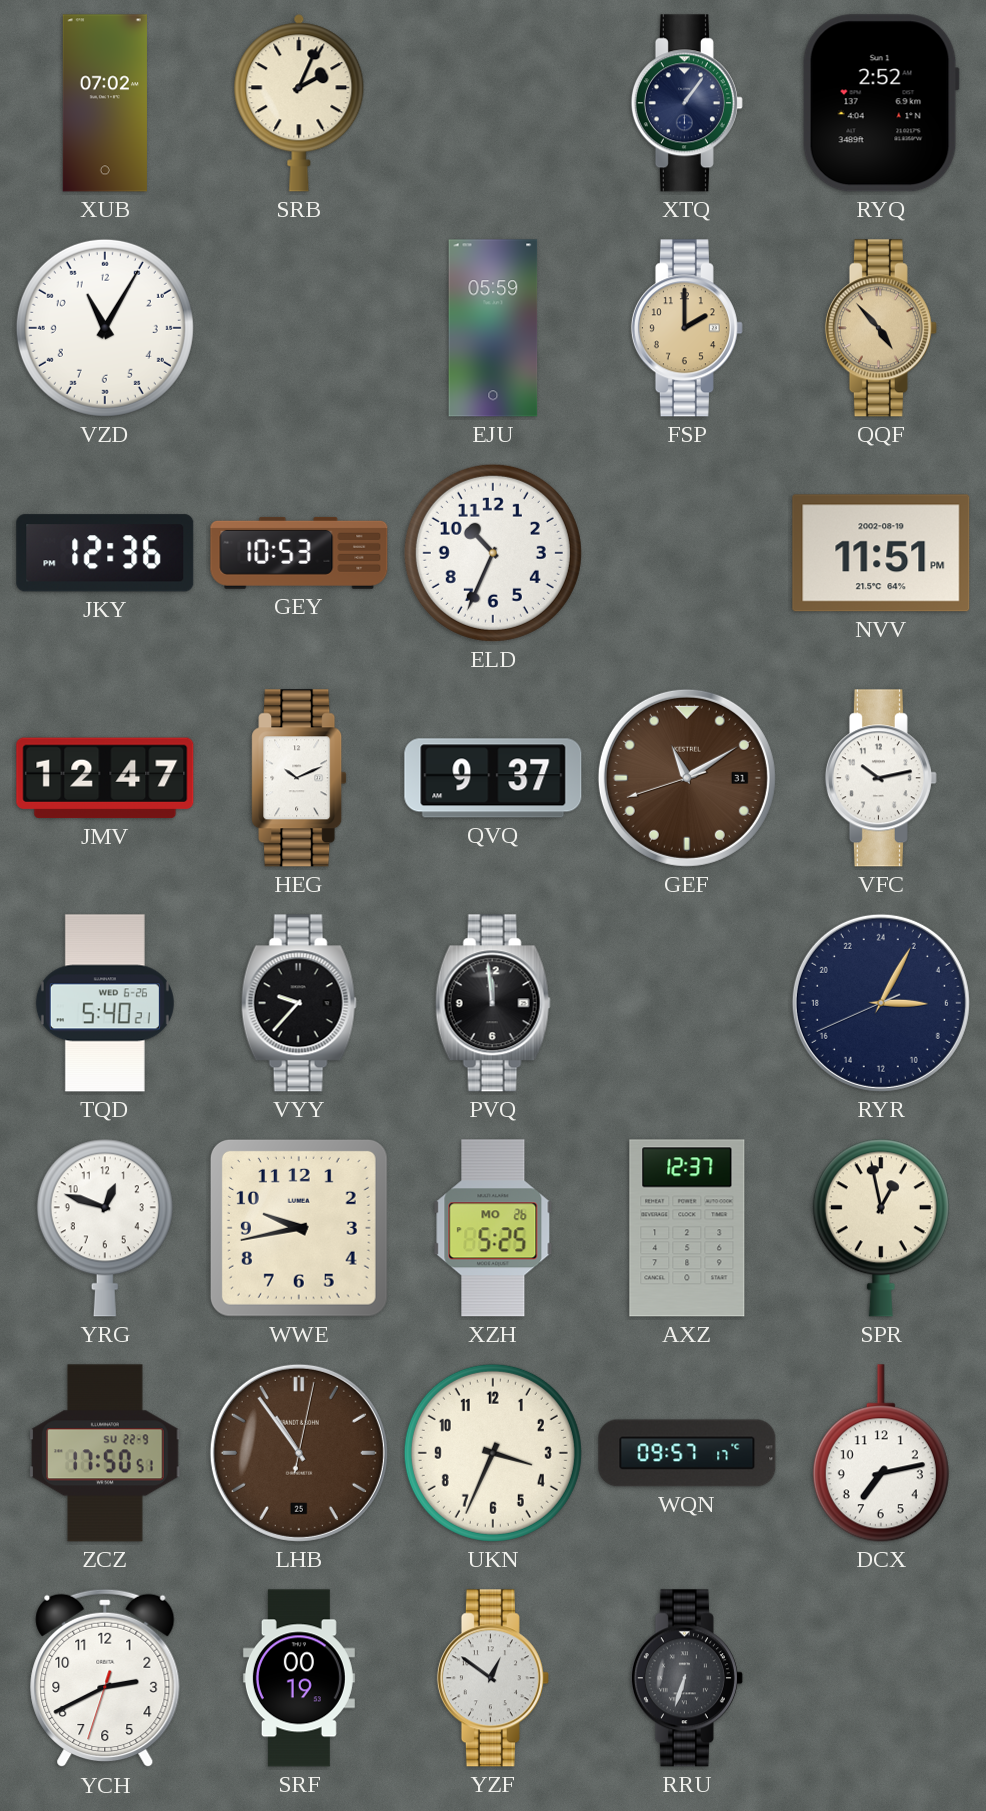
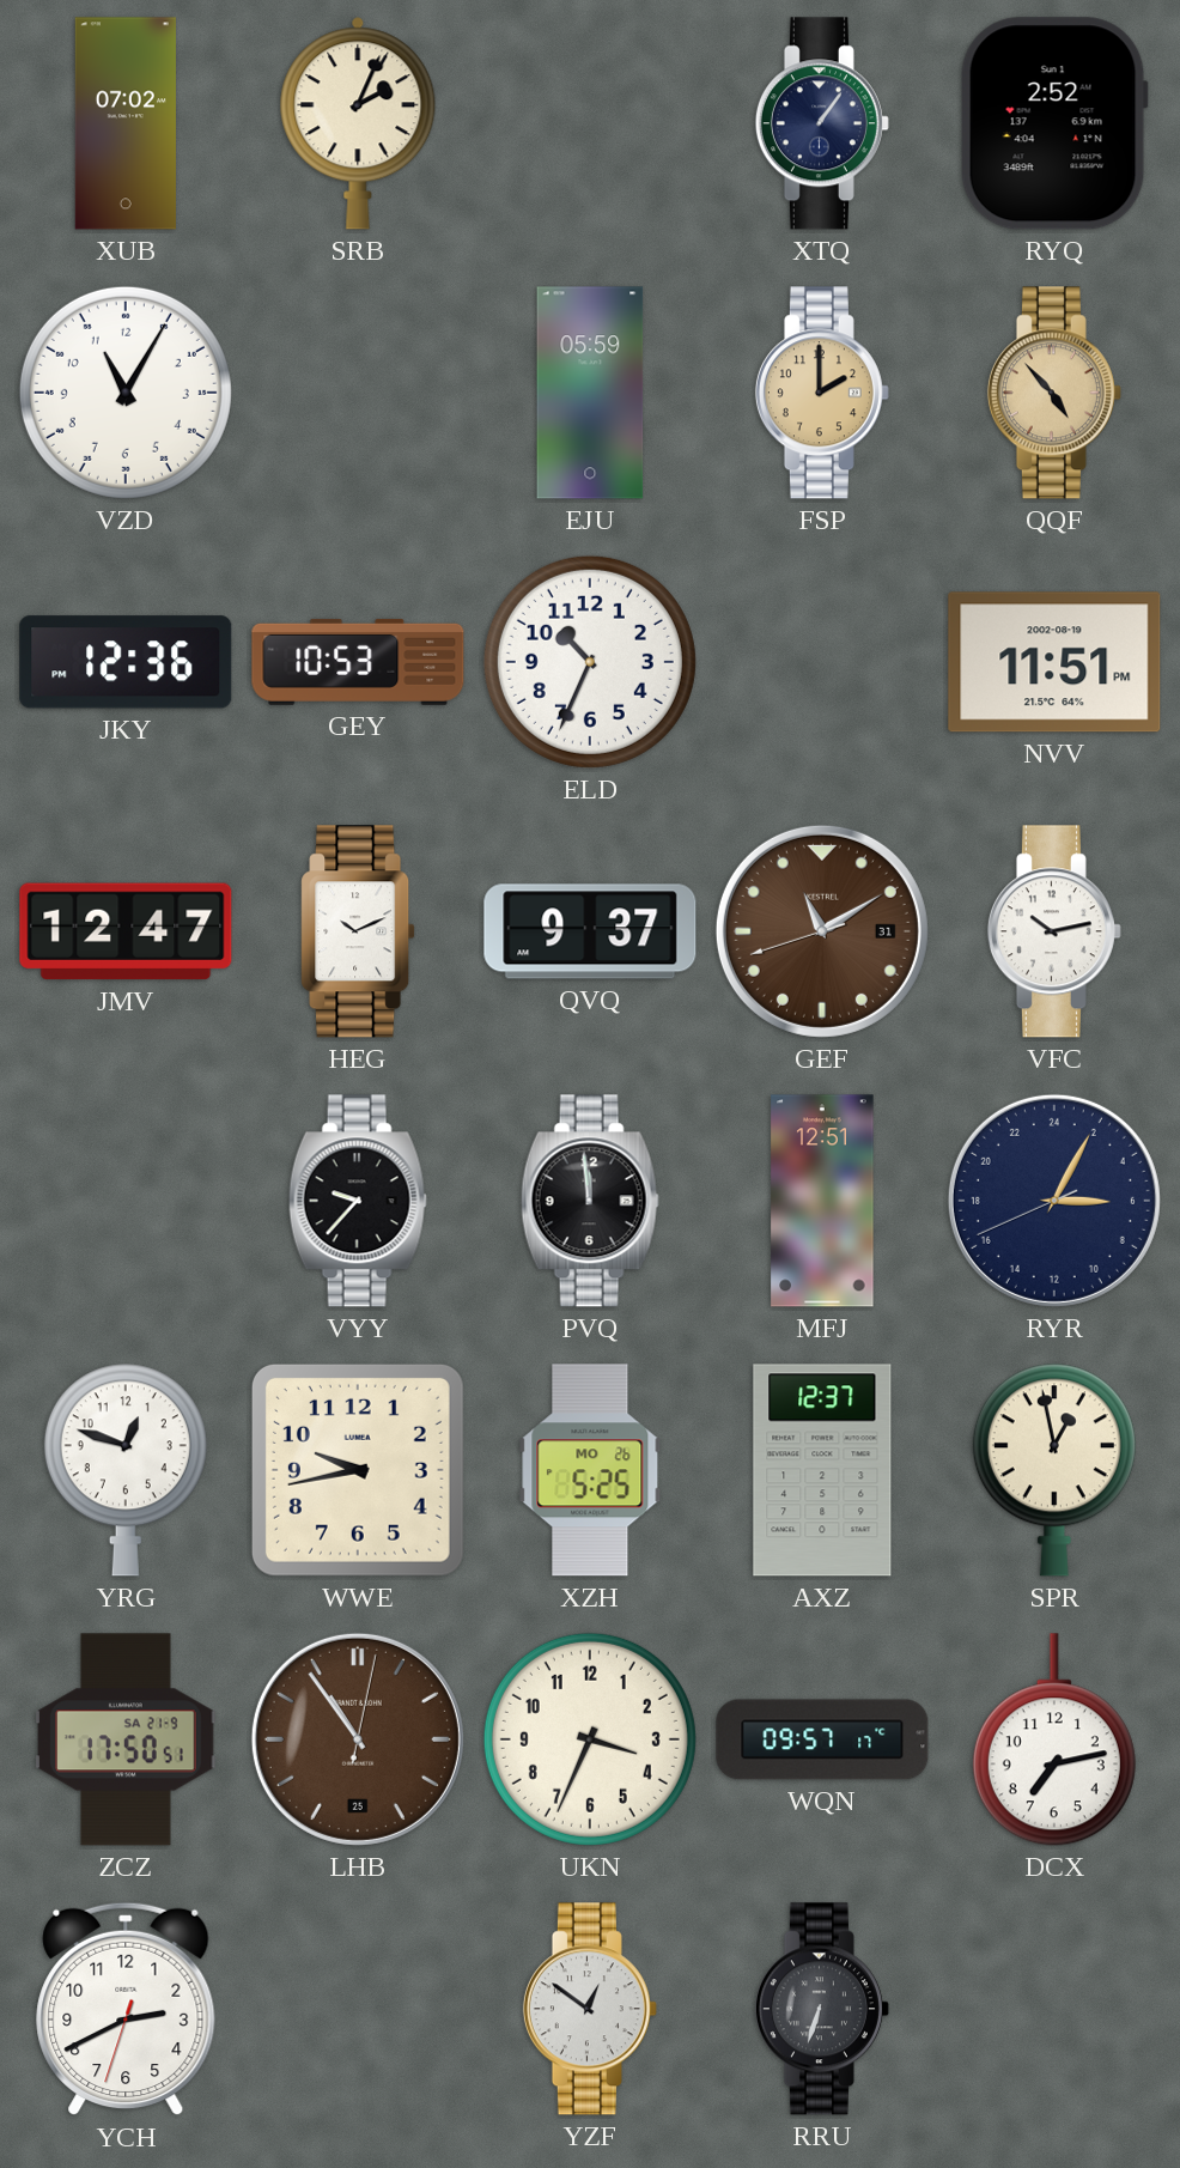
TQD: 5:40 -> none (105, 1003)
MFJ: none -> 12:51 (822, 1201)
ZCZ date: SU 22-9 -> SA 21-9 (126, 1739)
SRF: 00:19 -> none (299, 1678)
